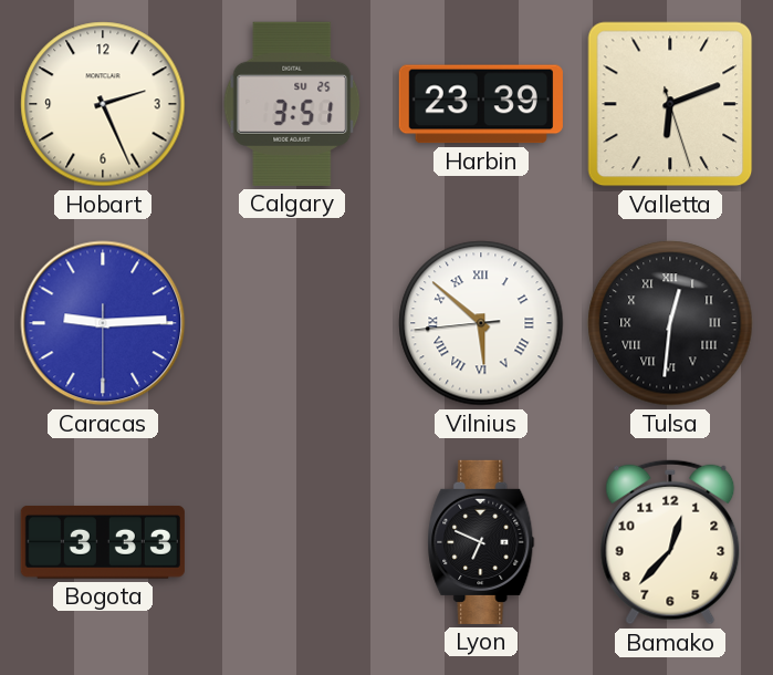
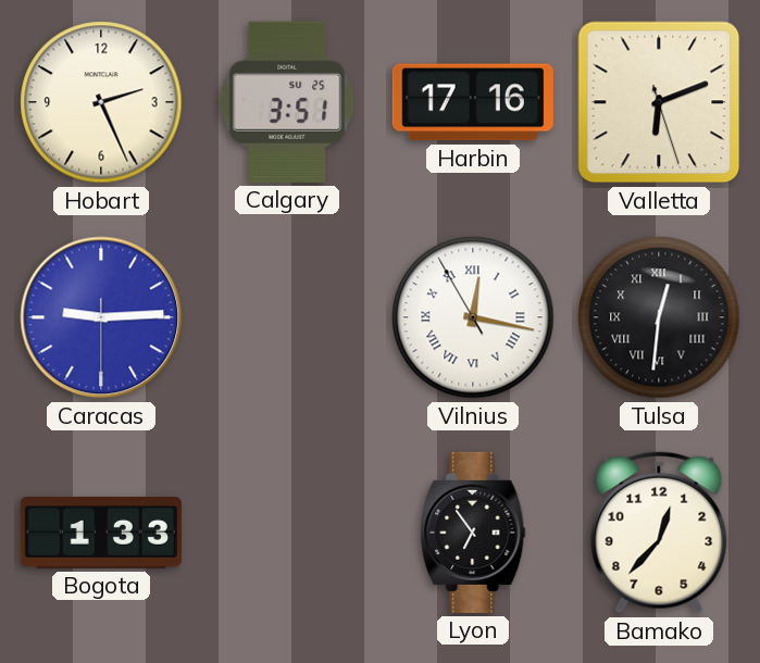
Harbin: 23:39 -> 17:16 (473, 102)
Vilnius: 5:51 -> 12:16 (473, 317)
Bogota: 3:33 -> 1:33 (101, 534)
Lyon: 6:49 -> 6:54 (473, 533)
